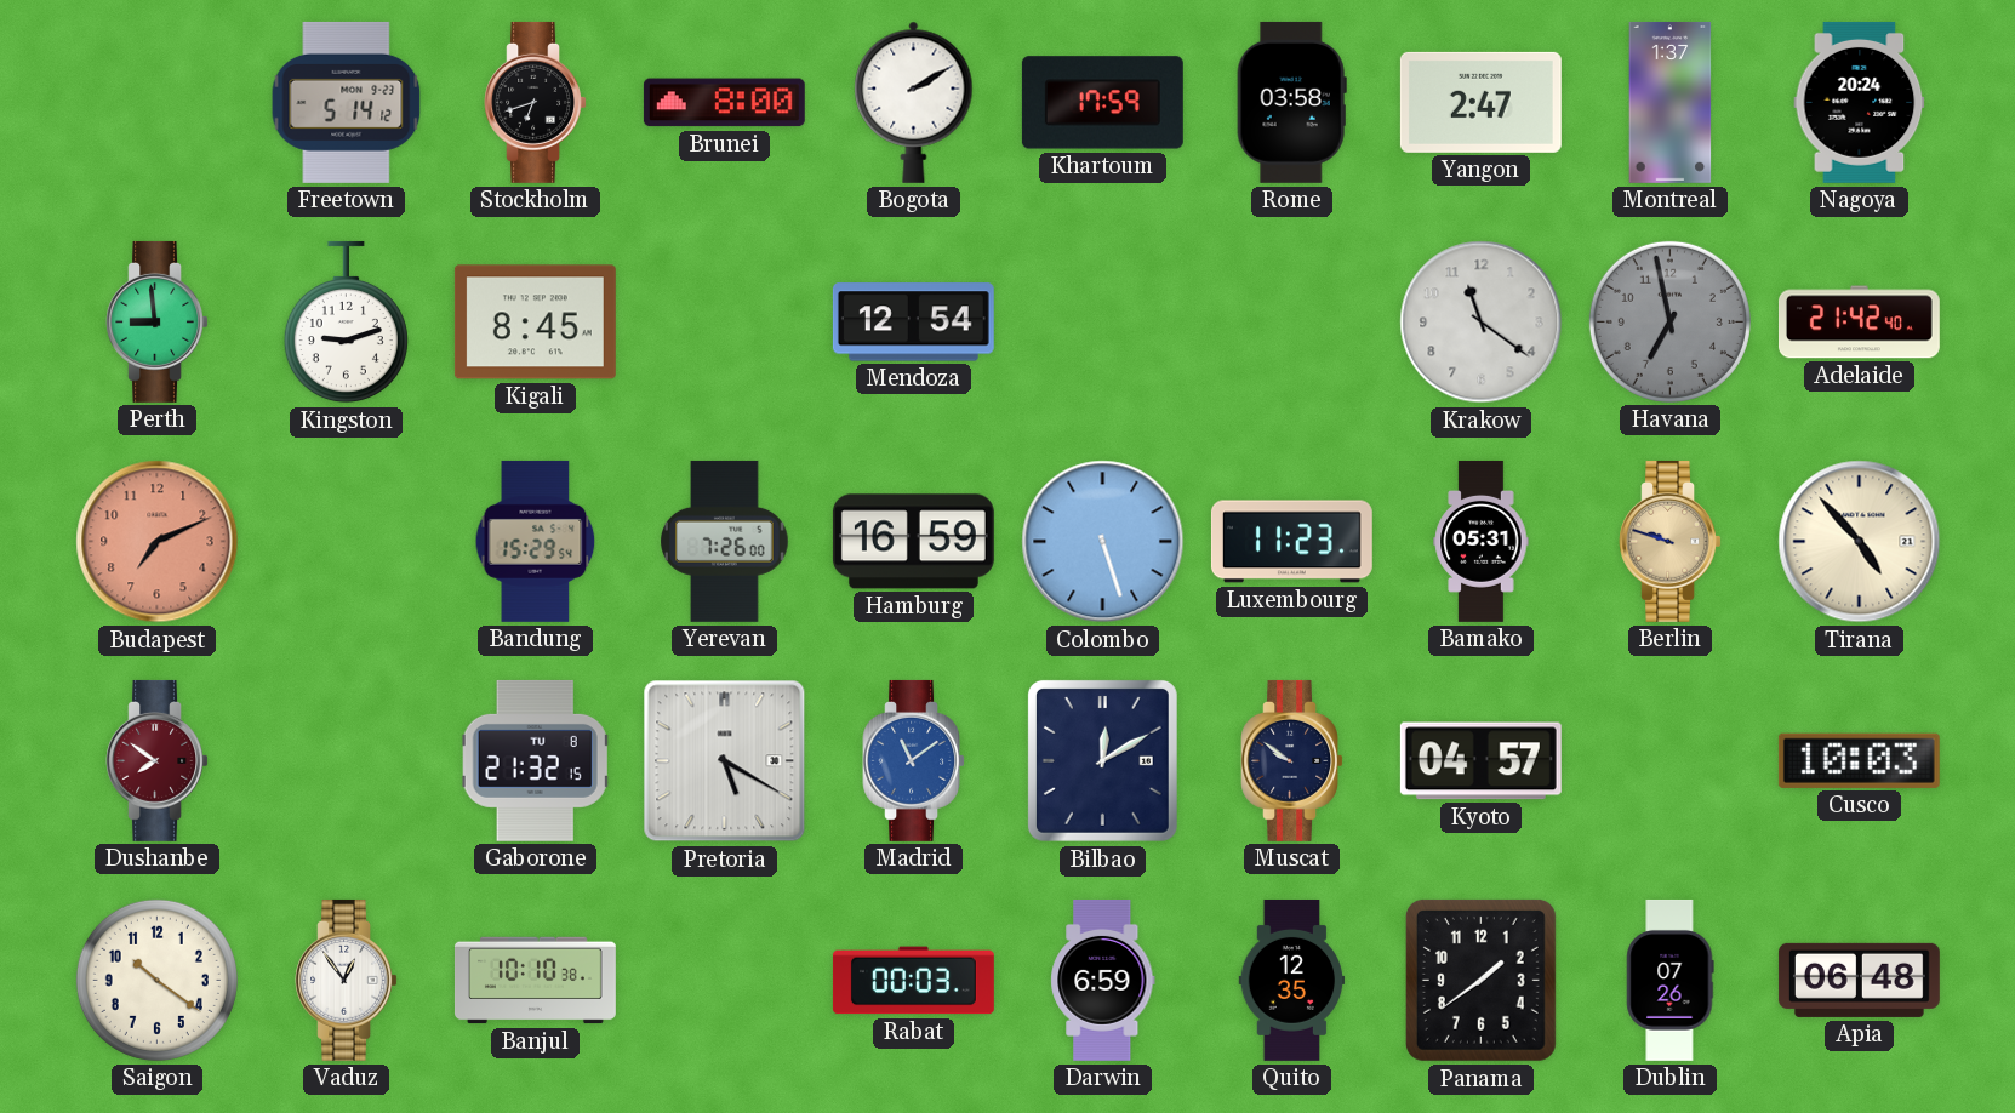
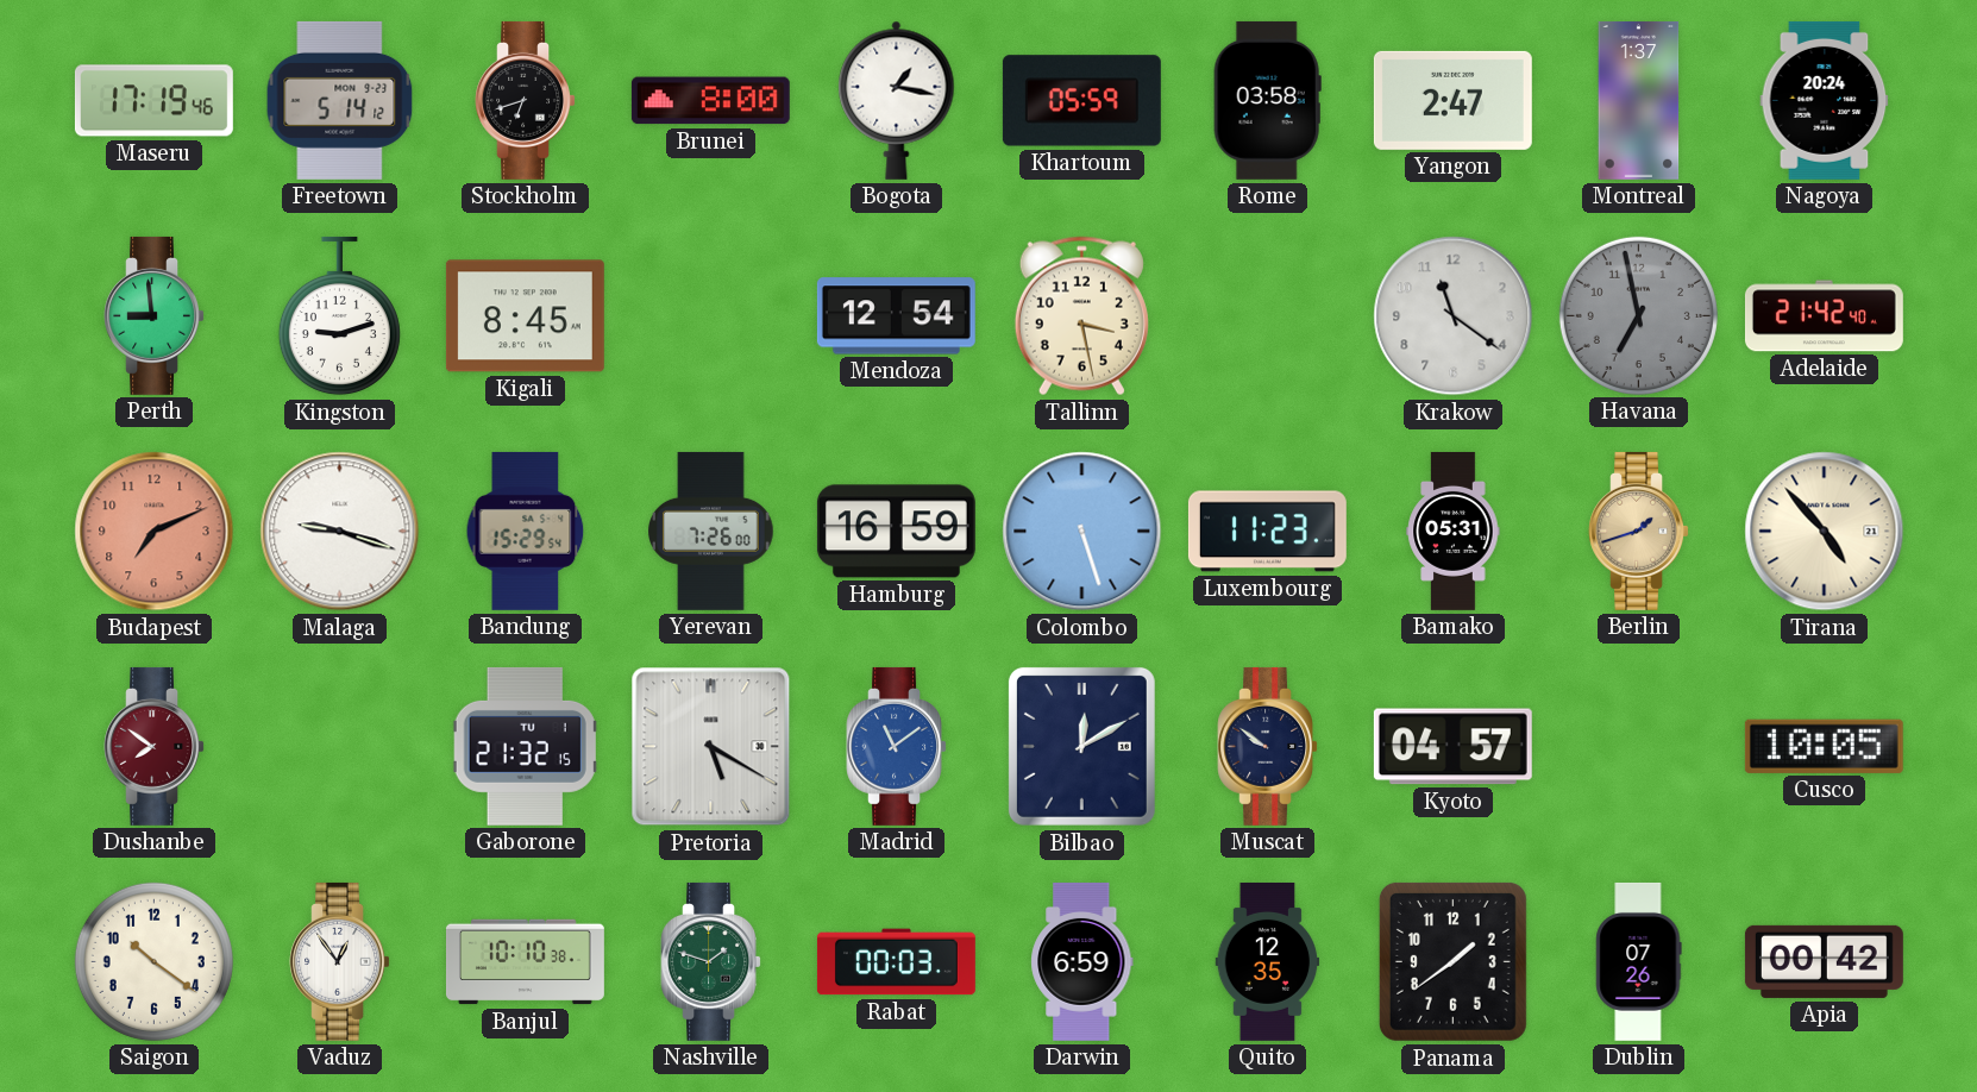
Maseru: none -> 17:19 (153, 101)
Bogota: 2:10 -> 1:17 (897, 100)
Khartoum: 17:59 -> 05:59 (1081, 101)
Tallinn: none -> 3:28 (1081, 316)
Malaga: none -> 9:18 (340, 532)
Berlin: 9:48 -> 1:42 (1638, 531)
Gaborone date: TU 8 -> TU 1 (526, 746)
Cusco: 10:03 -> 10:05 (1824, 746)
Nashville: none -> 1:48 (710, 961)
Apia: 06:48 -> 00:42 (1824, 961)
